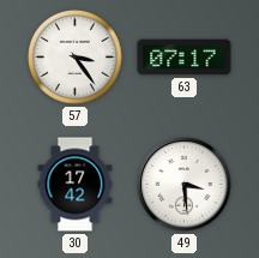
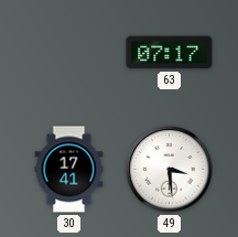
57: 3:24 -> none (76, 58)
30: 17:42 -> 17:41 (69, 170)
